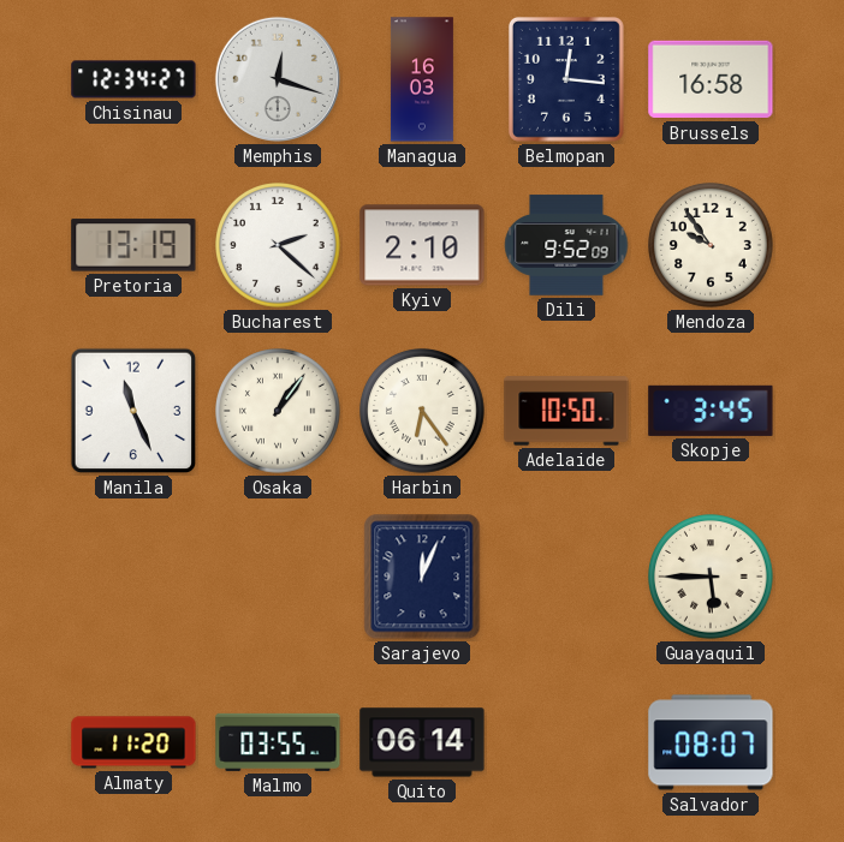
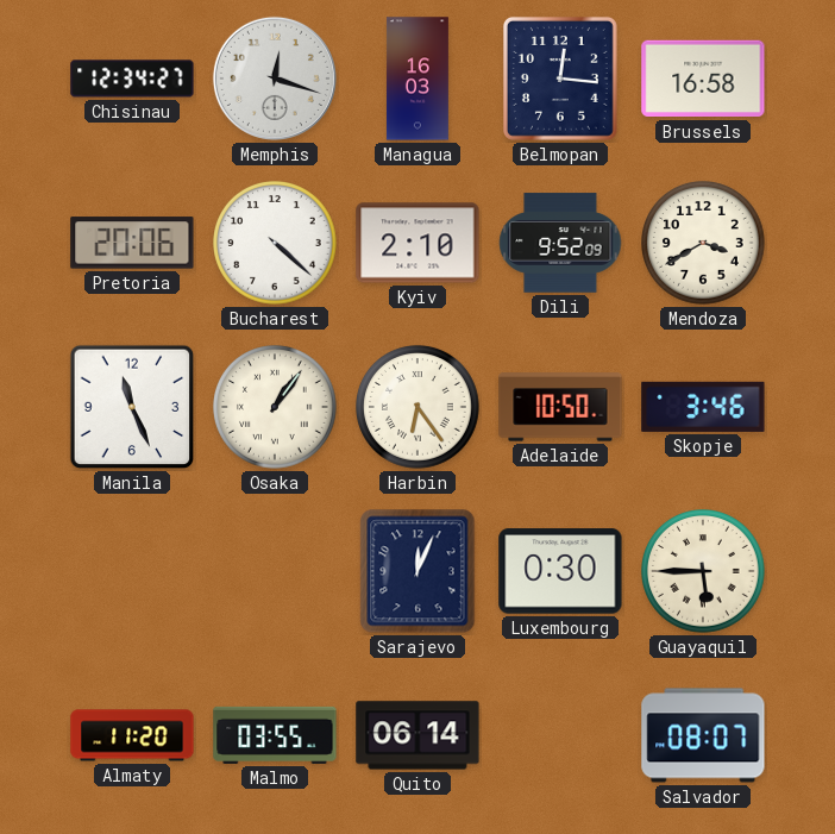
Pretoria: 13:19 -> 20:06 (132, 243)
Bucharest: 2:22 -> 4:22 (276, 244)
Mendoza: 9:54 -> 3:40 (704, 244)
Skopje: 3:45 -> 3:46 (703, 407)
Luxembourg: none -> 0:30 (560, 571)
